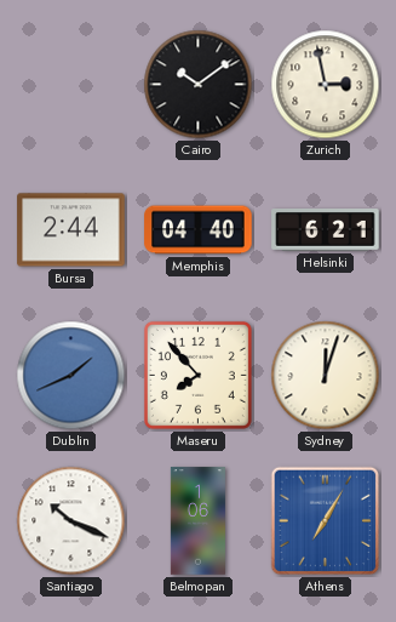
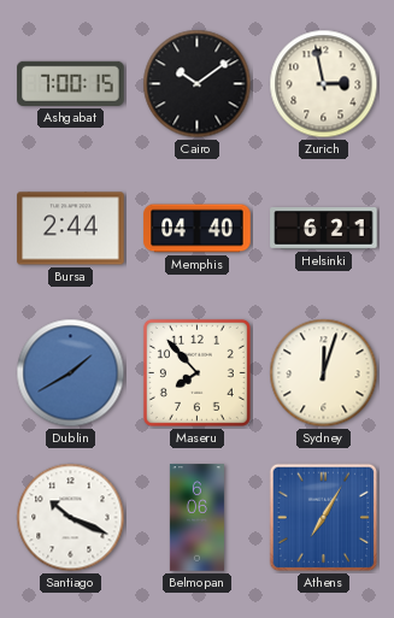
Ashgabat: none -> 7:00 (71, 83)
Dublin: 1:41 -> 1:40 (71, 373)
Belmopan: 1:06 -> 6:06 (196, 518)
